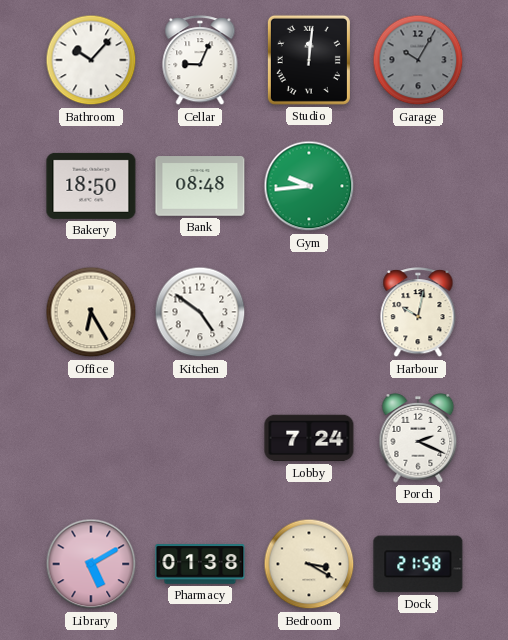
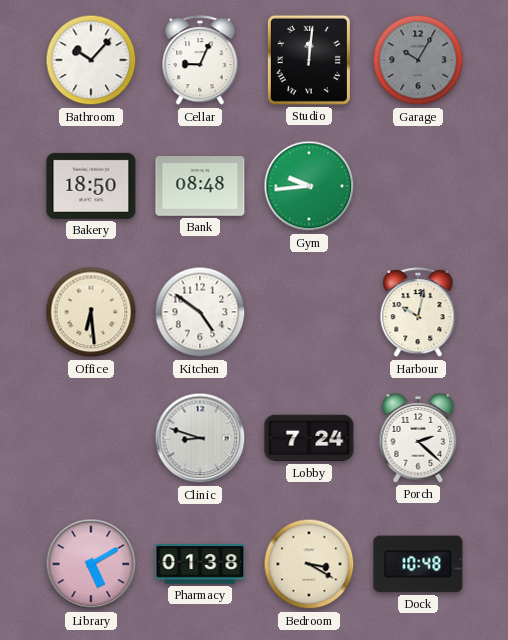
Office: 6:25 -> 6:29 (91, 312)
Clinic: none -> 8:48 (200, 438)
Porch: 2:19 -> 2:22 (418, 438)
Dock: 21:58 -> 10:48 (418, 564)
